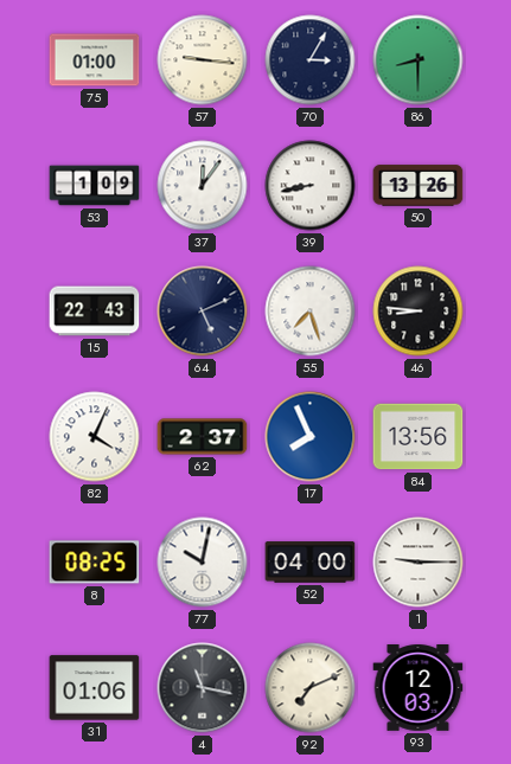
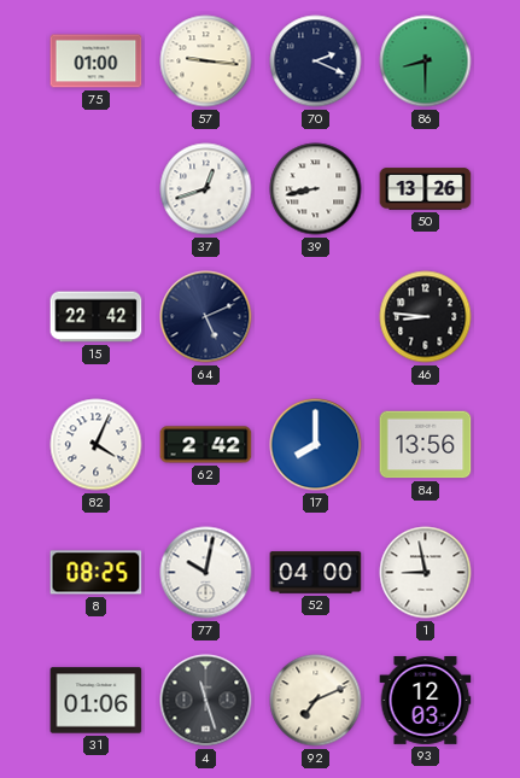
70: 3:05 -> 2:19 (316, 62)
53: 1:09 -> none (95, 186)
37: 12:06 -> 12:42 (206, 189)
15: 22:43 -> 22:42 (97, 317)
55: 7:27 -> none (311, 312)
62: 2:37 -> 2:42 (206, 445)
17: 7:56 -> 8:00 (316, 445)
1: 9:15 -> 8:58 (426, 573)
4: 11:17 -> 11:27 (206, 701)
